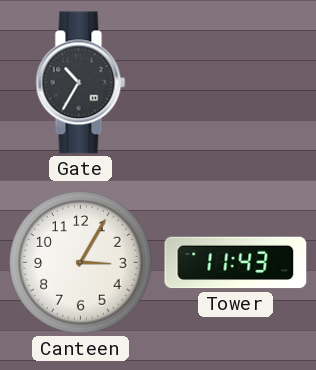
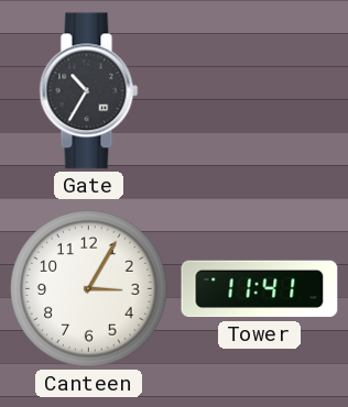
Tower: 11:43 -> 11:41 (260, 289)
